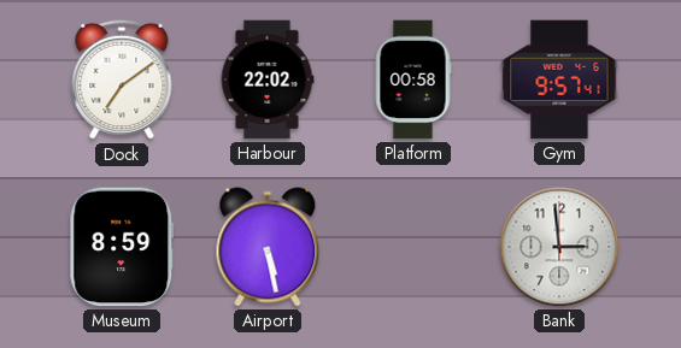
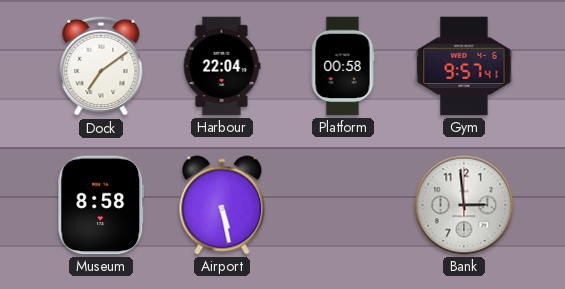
Harbour: 22:02 -> 22:04 (222, 66)
Museum: 8:59 -> 8:58 (101, 205)
